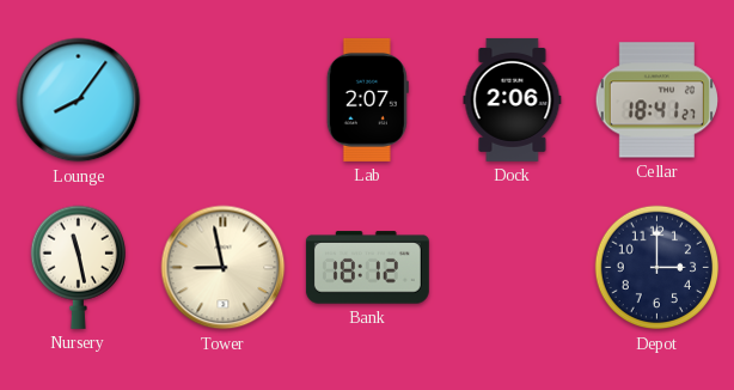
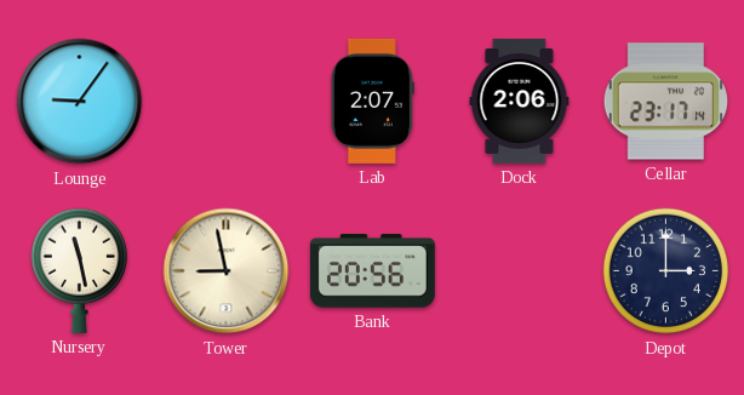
Lounge: 8:06 -> 9:06 (80, 102)
Cellar: 18:41 -> 23:17 (665, 102)
Bank: 18:12 -> 20:56 (372, 271)
